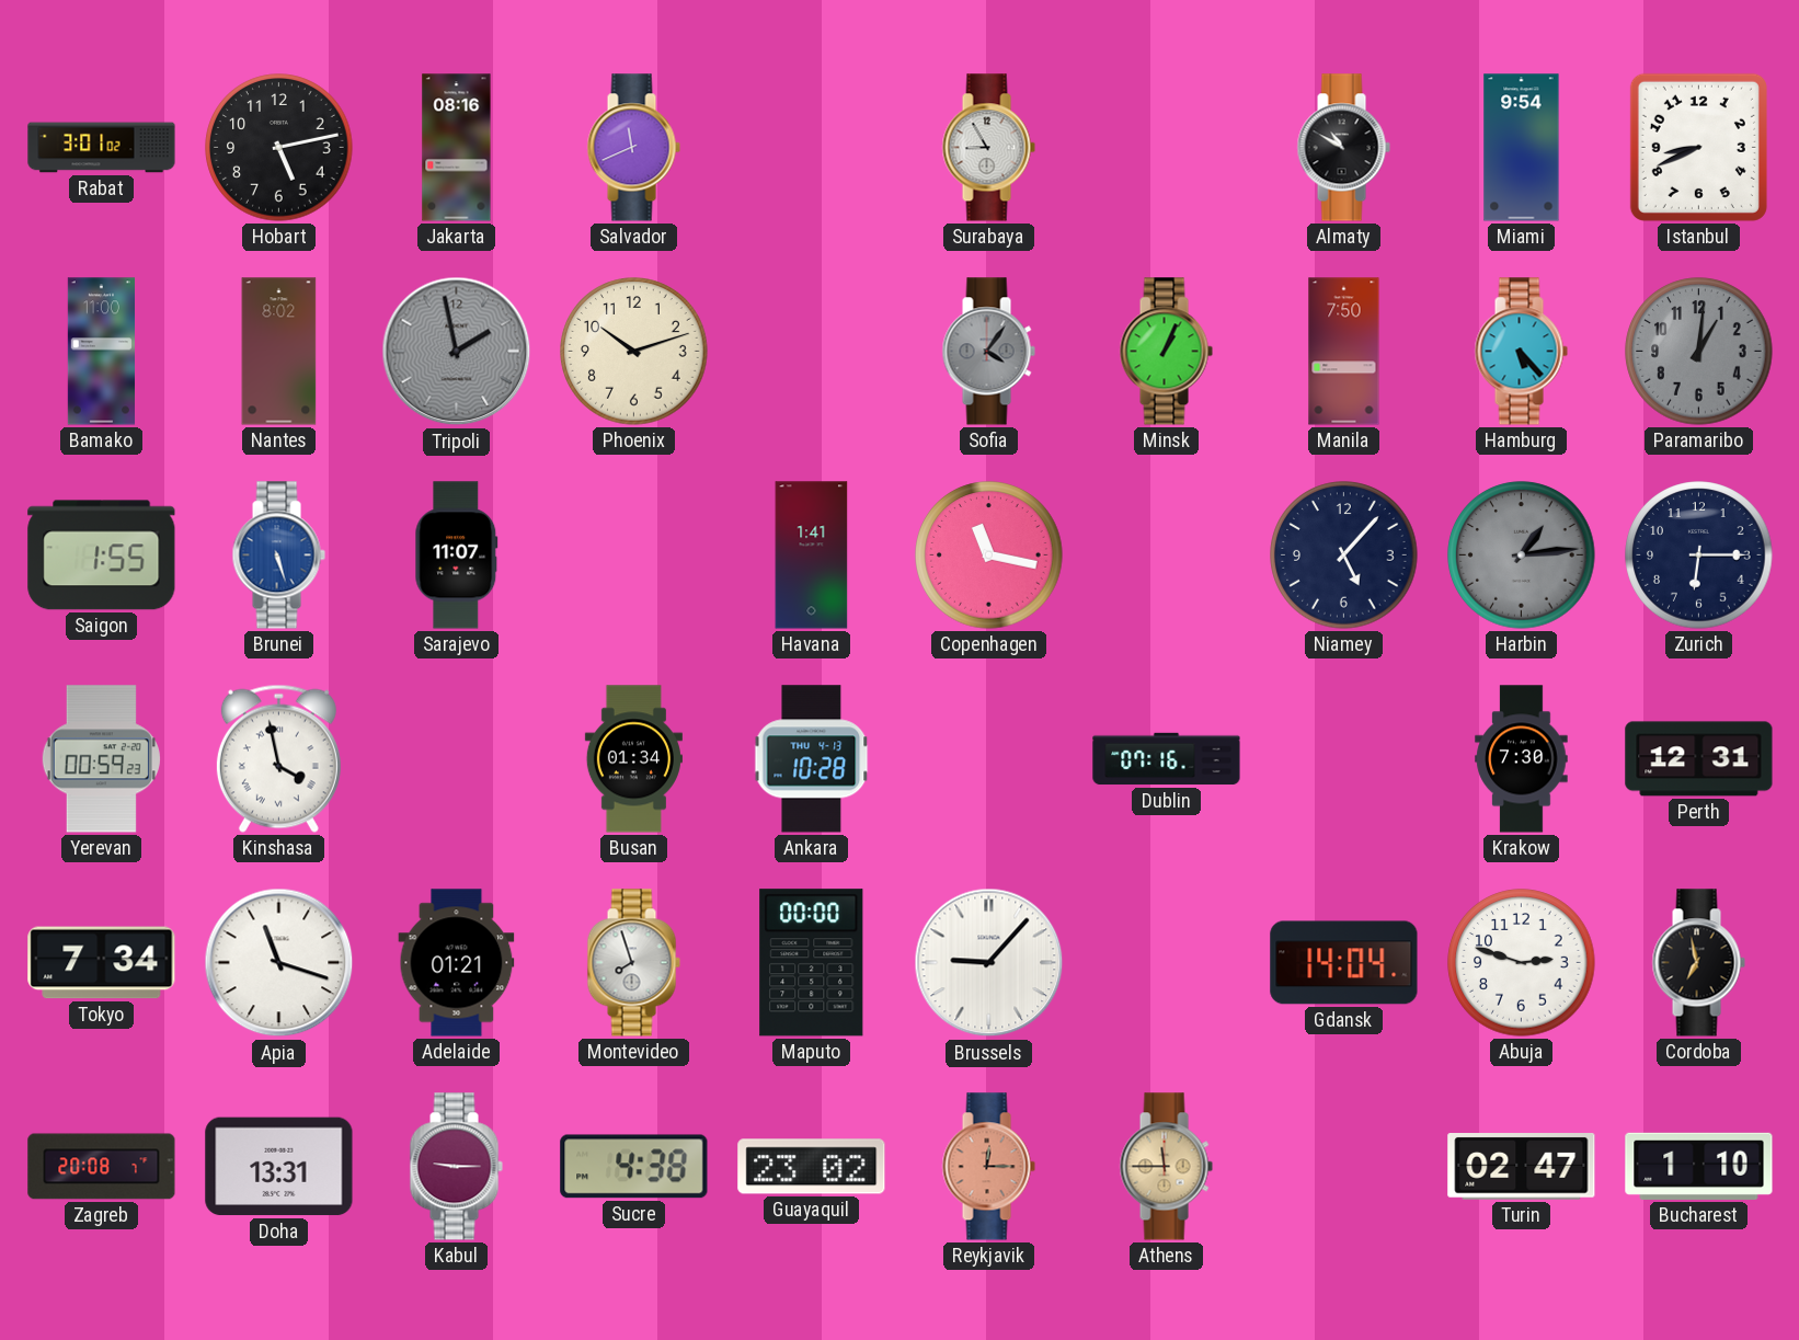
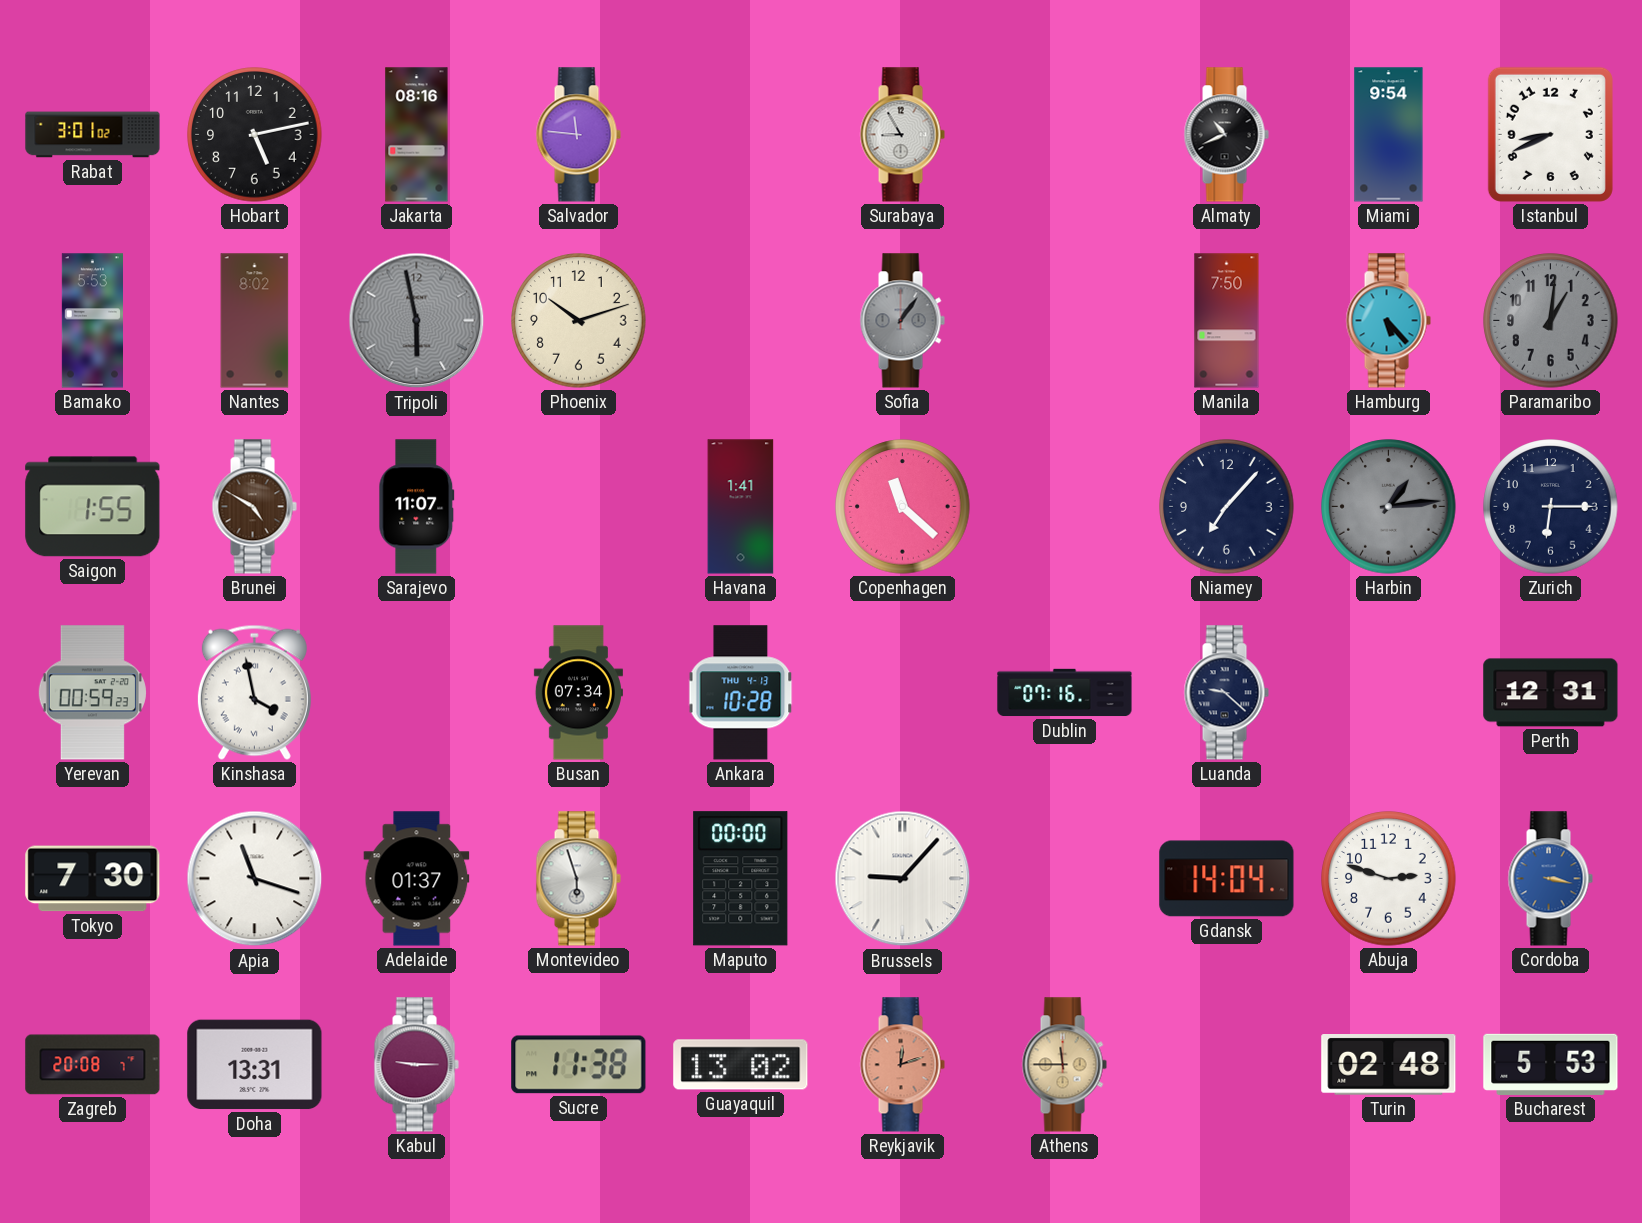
Salvador: 11:41 -> 11:46 (578, 135)
Almaty: 10:50 -> 10:41 (1226, 135)
Bamako: 11:00 -> 5:53 (92, 321)
Tripoli: 1:58 -> 5:58 (417, 321)
Sofia: 4:06 -> 1:06 (902, 321)
Minsk: 1:04 -> none (1166, 352)
Brunei: 5:27 -> 4:50 (254, 507)
Brunei dial: blue -> brown (254, 507)
Copenhagen: 11:17 -> 11:22 (903, 507)
Niamey: 5:07 -> 7:07 (1227, 507)
Busan: 01:34 -> 07:34 (578, 693)
Luanda: none -> 9:22 (1226, 693)
Krakow: 7:30 -> none (1522, 759)
Tokyo: 7:34 -> 7:30 (93, 879)
Adelaide: 01:21 -> 01:37 (417, 879)
Montevideo: 7:57 -> 5:57 (578, 879)
Cordoba: 6:58 -> 3:17 (1550, 879)
Cordoba dial: black -> blue (1550, 879)
Sucre: 4:38 -> 11:38 (579, 1065)
Guayaquil: 23:02 -> 13:02 (741, 1065)
Reykjavik: 12:15 -> 12:12 (902, 1065)
Turin: 02:47 -> 02:48 (1389, 1065)
Bucharest: 1:10 -> 5:53 (1551, 1064)
